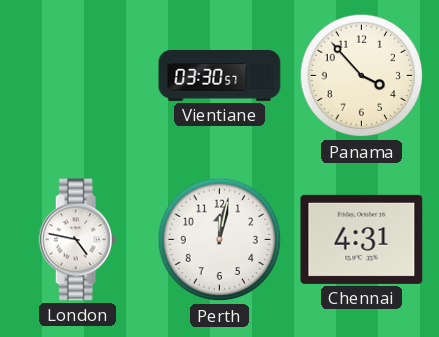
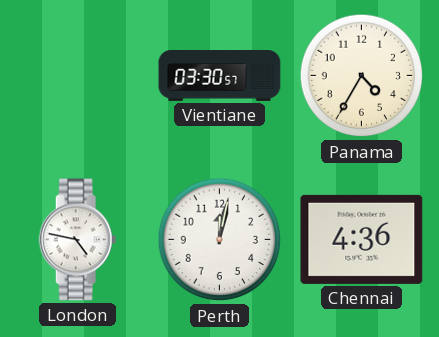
Panama: 3:53 -> 4:35 (362, 76)
Chennai: 4:31 -> 4:36 (362, 239)
